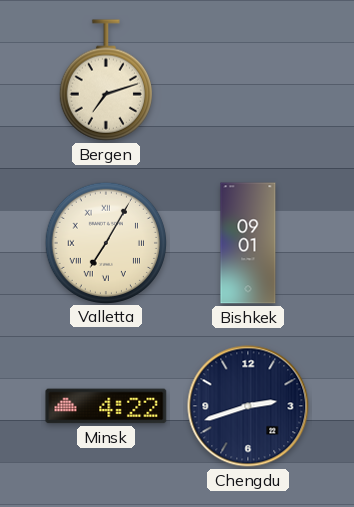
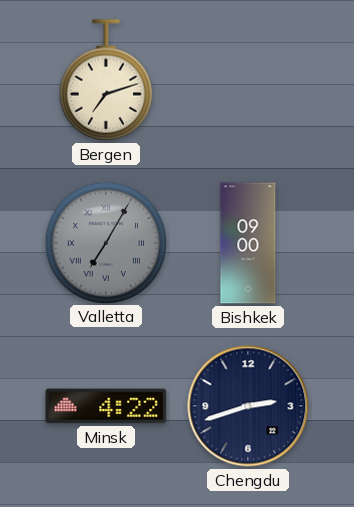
Valletta dial: cream -> grey (105, 242)
Bishkek: 09:01 -> 09:00 (248, 243)
